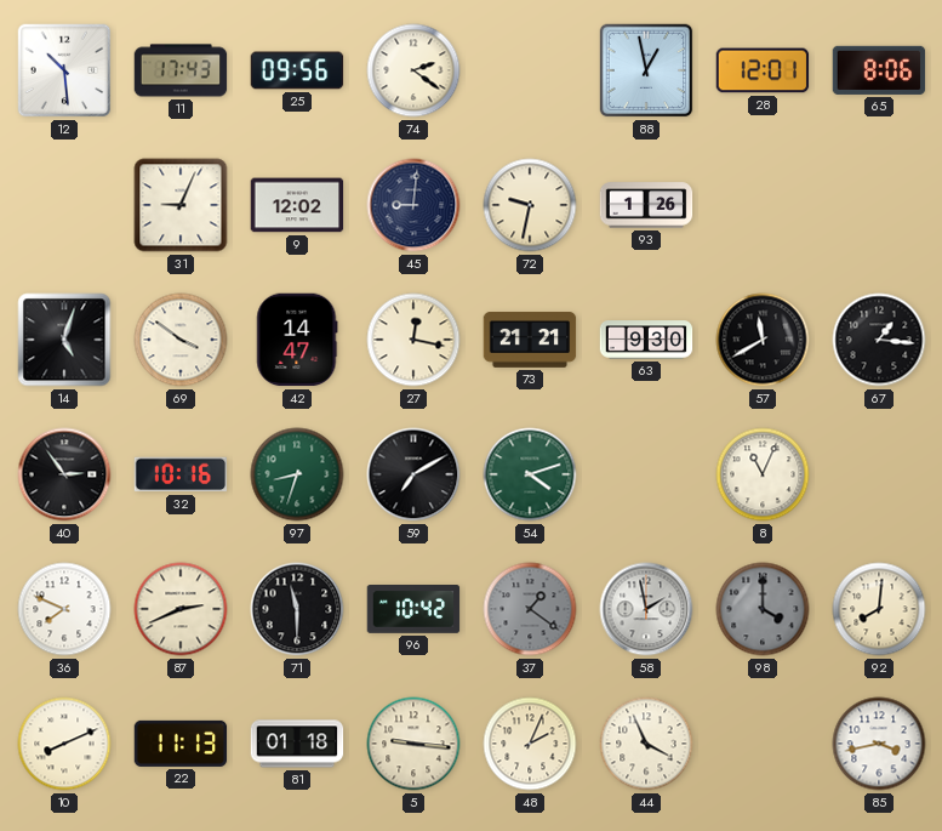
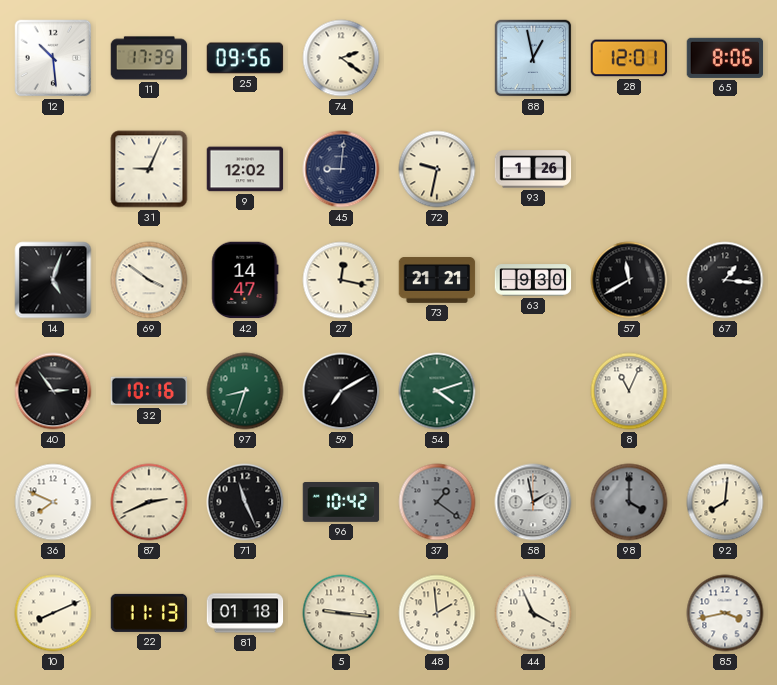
11: 17:43 -> 17:39 (149, 58)
71: 11:30 -> 11:26 (245, 502)
48: 2:04 -> 1:59 (437, 613)
